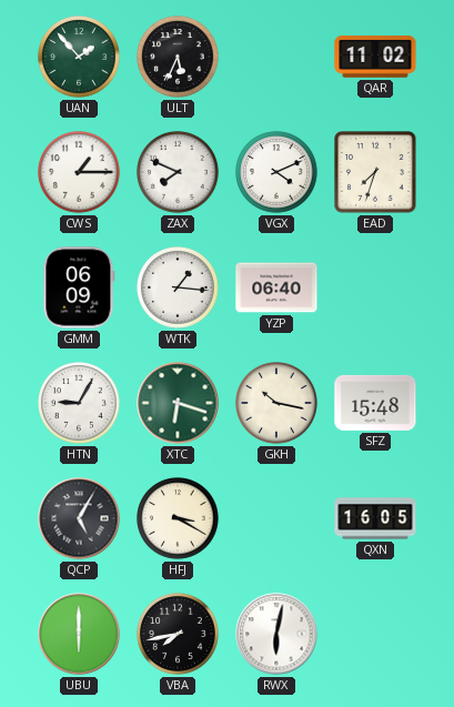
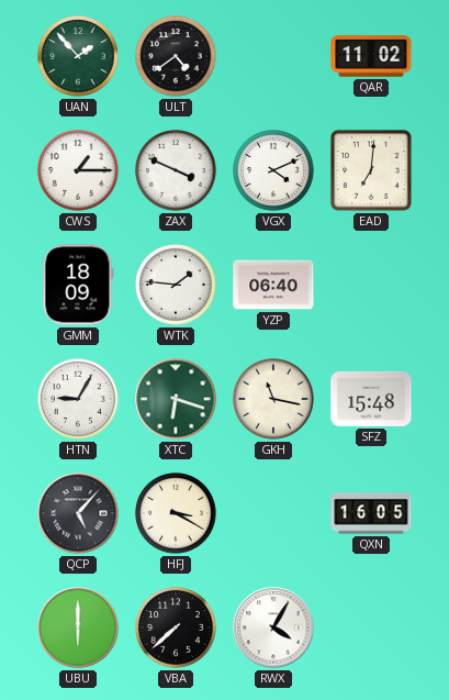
ULT: 5:34 -> 4:39 (177, 57)
ZAX: 7:49 -> 3:49 (177, 171)
EAD: 7:33 -> 7:01 (371, 170)
GMM: 06:09 -> 18:09 (78, 285)
WTK: 1:16 -> 1:46 (177, 286)
GKH: 10:17 -> 11:17 (274, 400)
QCP: 5:05 -> 5:07 (78, 513)
VBA: 7:43 -> 7:38 (177, 629)
RWX: 6:02 -> 4:05 (273, 627)
